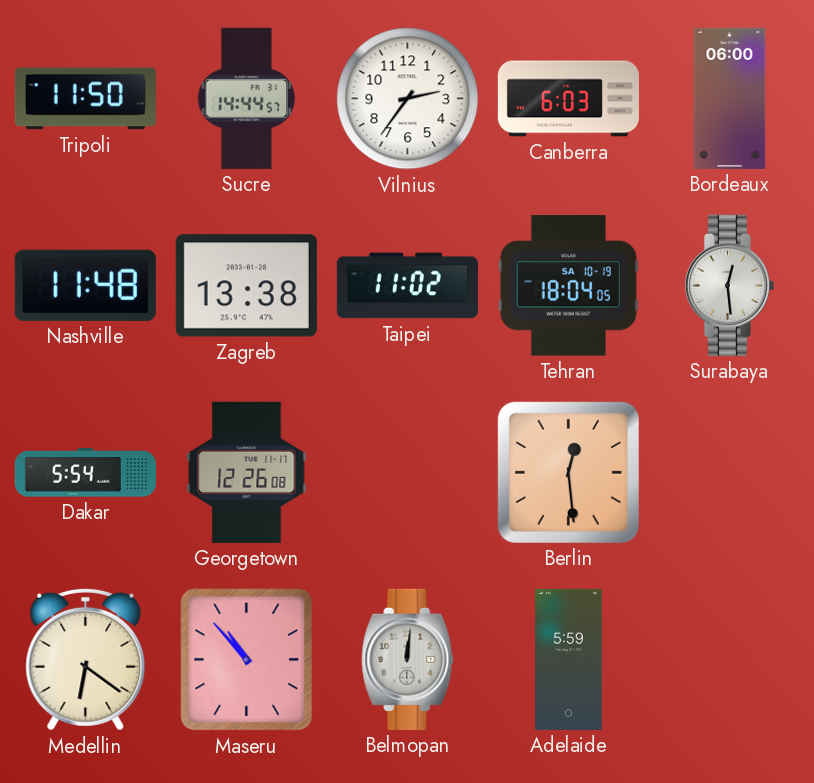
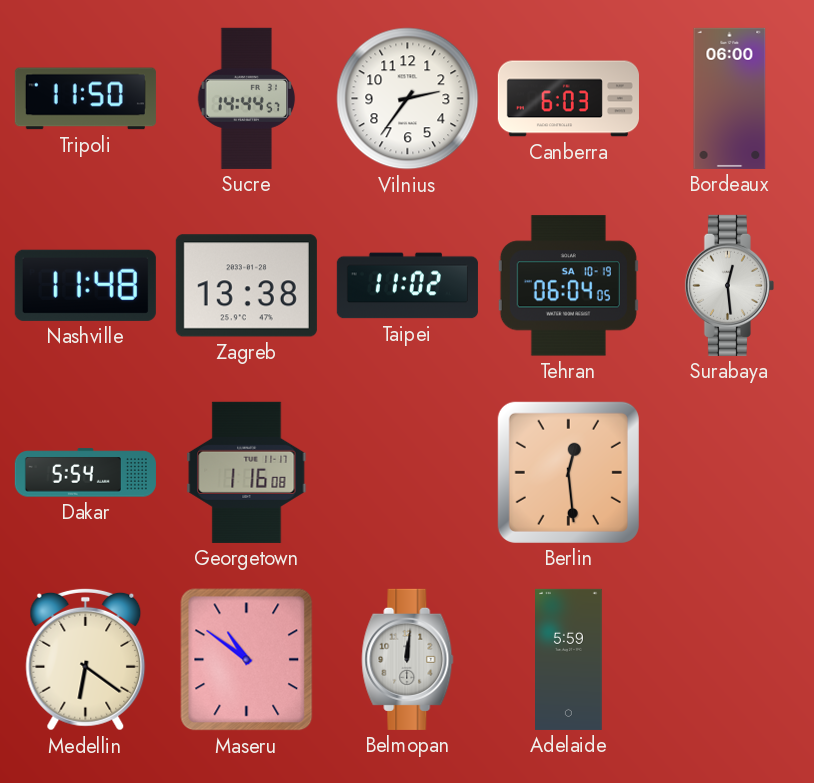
Tehran: 18:04 -> 06:04 (568, 286)
Georgetown: 12:26 -> 1:16 (247, 472)
Maseru: 10:53 -> 10:51 (247, 660)
